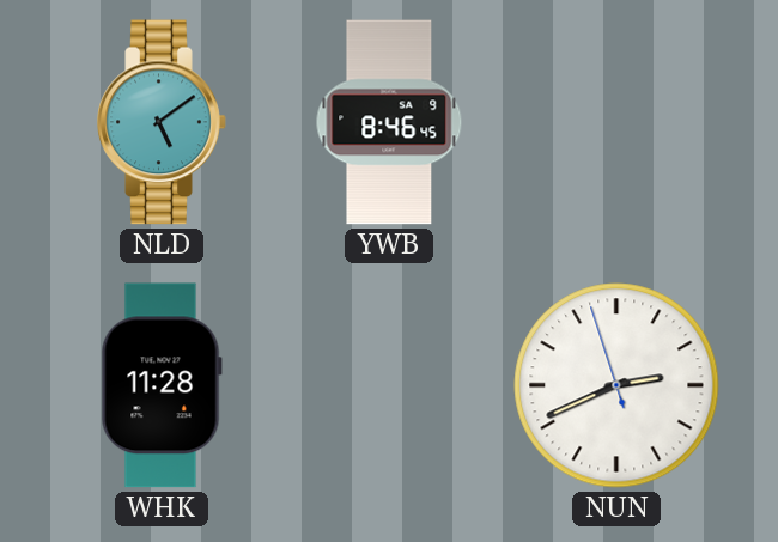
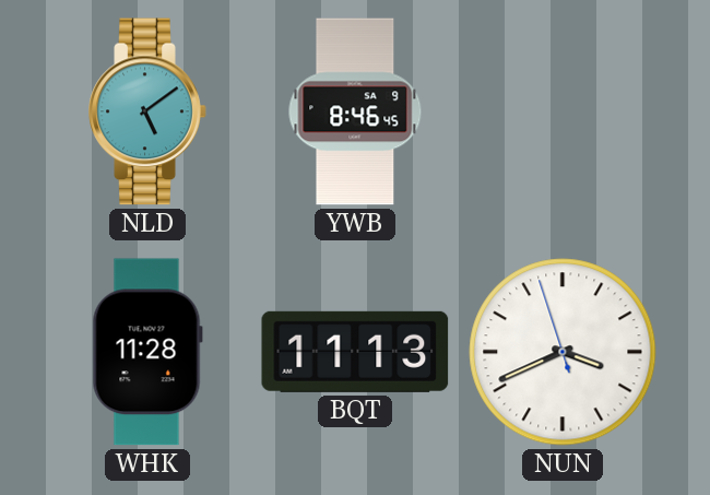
BQT: none -> 11:13 (355, 352)
NUN: 2:40 -> 3:40 (563, 352)
